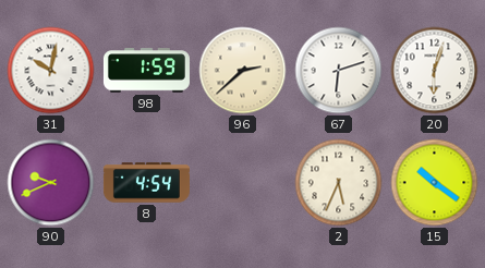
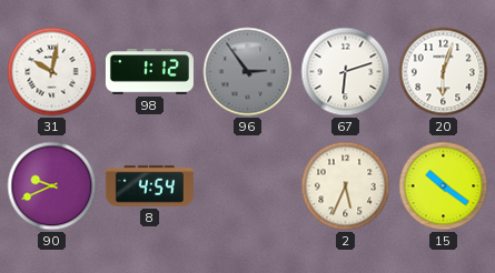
98: 1:59 -> 1:12 (149, 72)
96: 2:38 -> 2:54 (248, 72)
96 dial: cream -> grey (248, 72)
